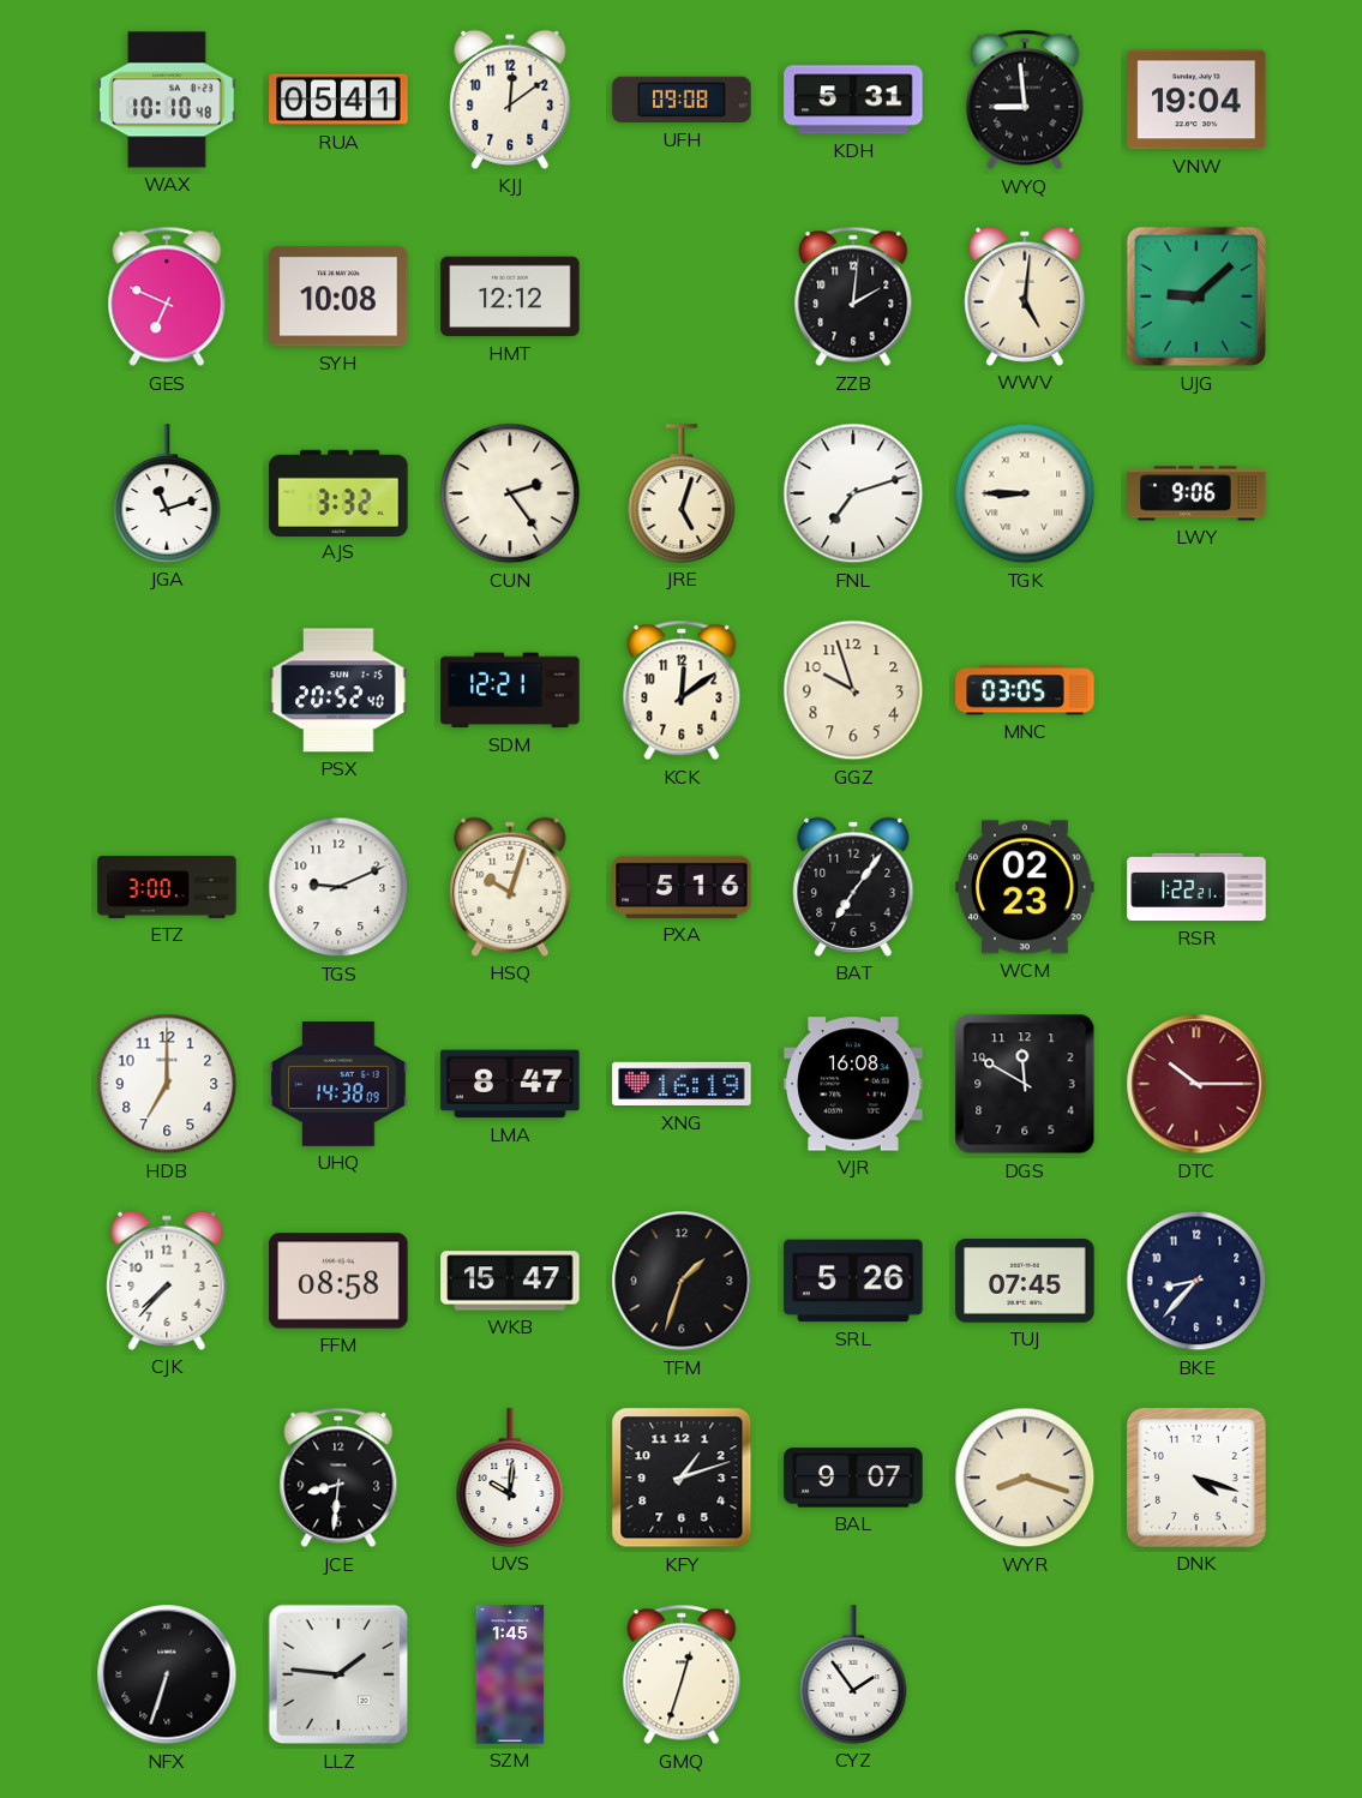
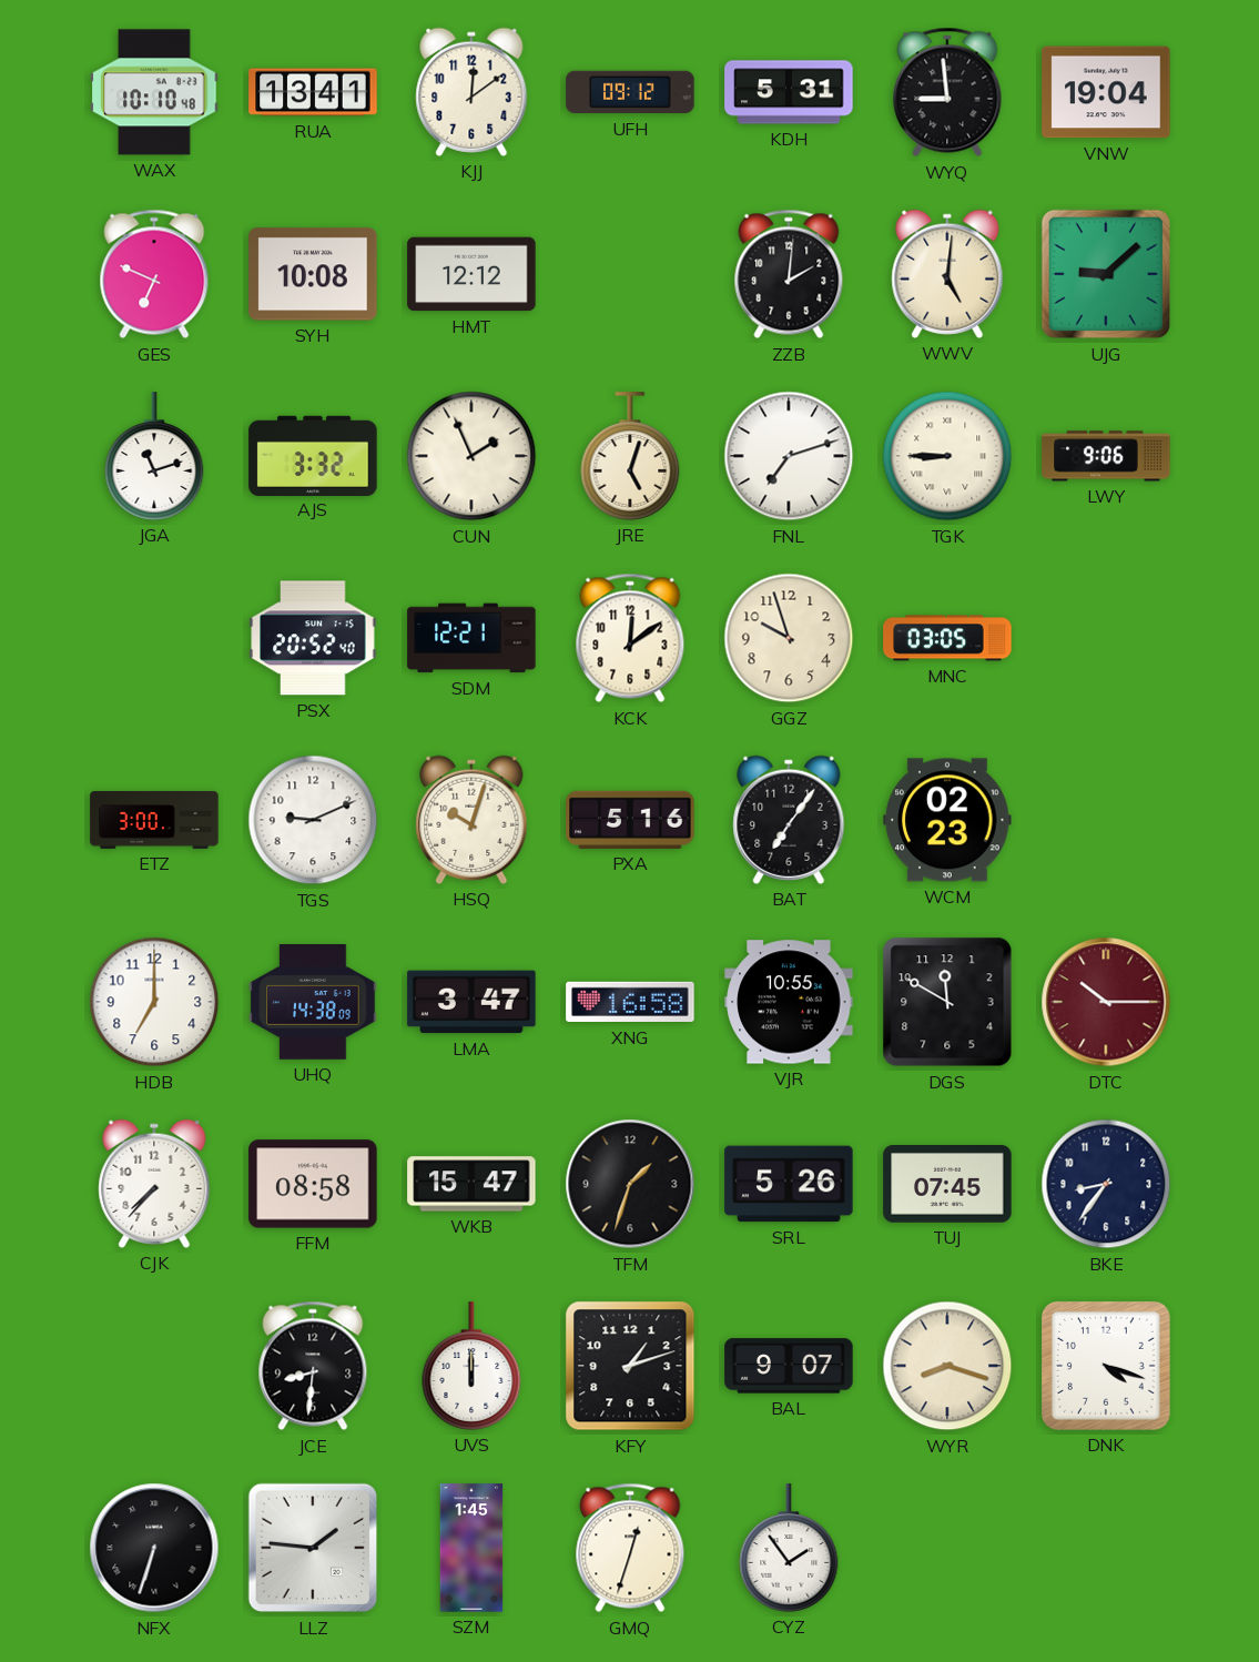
RUA: 05:41 -> 13:41 (313, 92)
UFH: 09:08 -> 09:12 (630, 92)
CUN: 2:24 -> 1:56 (471, 456)
RSR: 1:22 -> none (1196, 887)
LMA: 8:47 -> 3:47 (471, 1002)
XNG: 16:19 -> 16:58 (630, 1002)
VJR: 16:08 -> 10:55 (789, 1002)
BKE: 8:37 -> 8:36 (1106, 1184)
UVS: 10:01 -> 12:00 (471, 1366)
